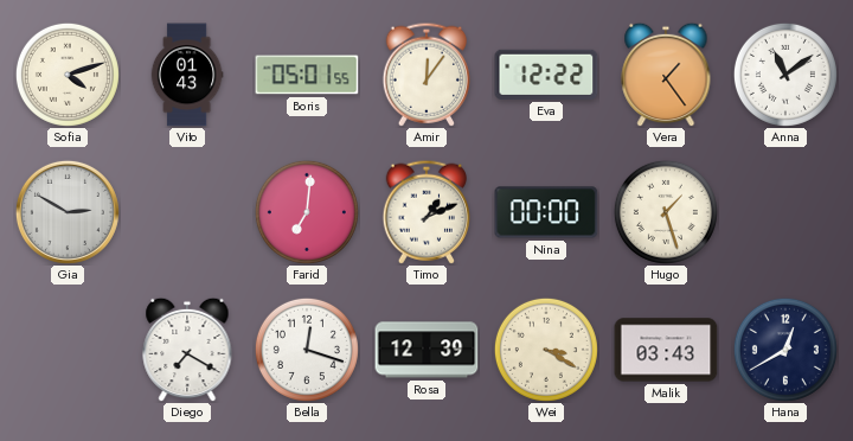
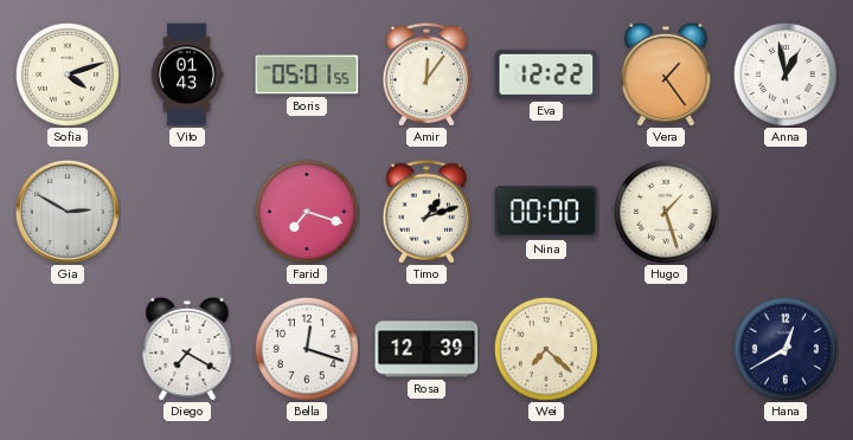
Anna: 11:09 -> 12:58 (785, 75)
Farid: 7:01 -> 7:18 (307, 212)
Timo: 1:11 -> 1:12 (425, 212)
Wei: 3:20 -> 7:22 (546, 349)
Malik: 03:43 -> none (666, 350)
